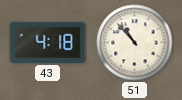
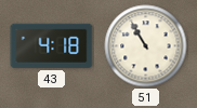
51: 10:53 -> 10:55 (146, 46)
